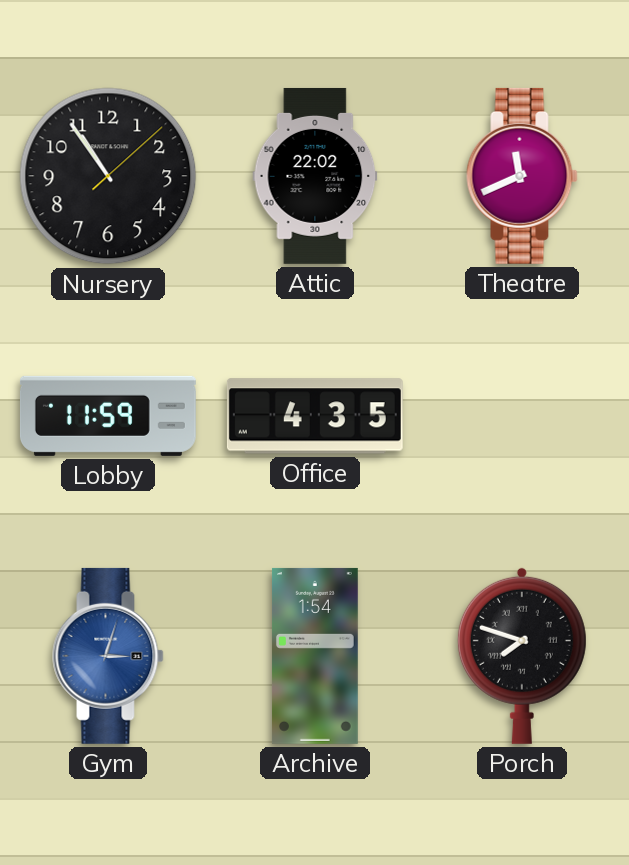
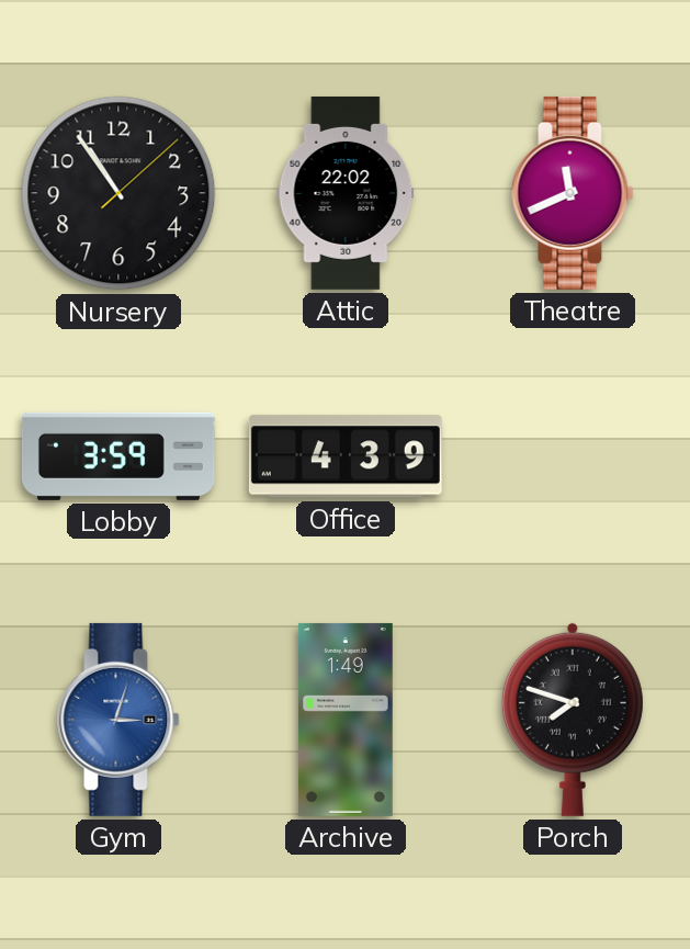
Lobby: 11:59 -> 3:59 (118, 456)
Office: 4:35 -> 4:39 (346, 456)
Archive: 1:54 -> 1:49 (346, 720)
